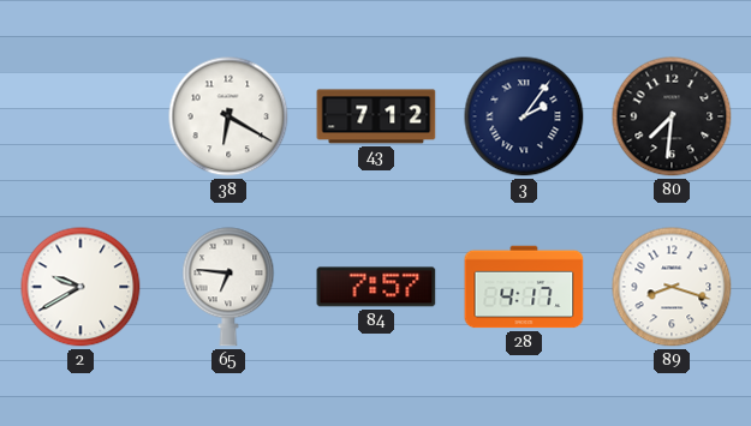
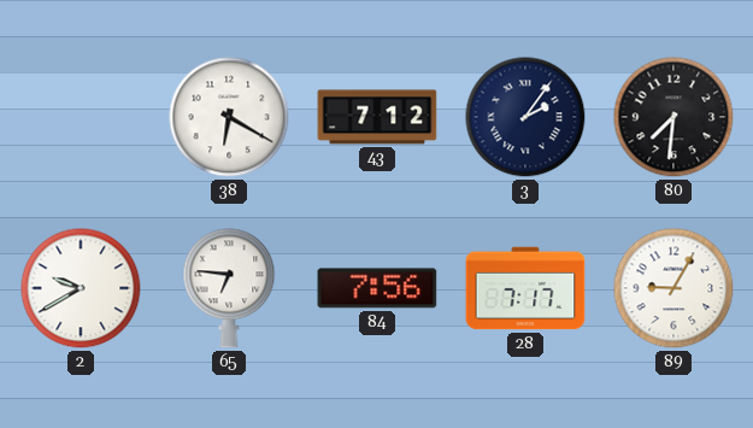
84: 7:57 -> 7:56 (377, 288)
28: 4:17 -> 7:17 (525, 288)
89: 8:18 -> 9:05 (673, 288)
